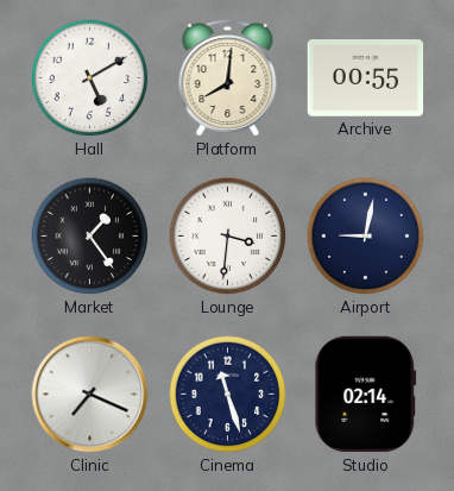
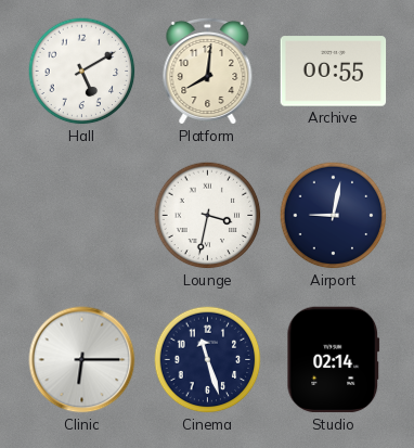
Market: 1:24 -> none (90, 237)
Lounge: 3:31 -> 3:32 (208, 216)
Clinic: 7:19 -> 6:15 (82, 360)
